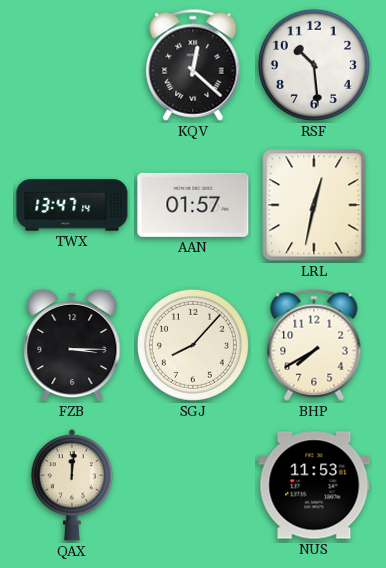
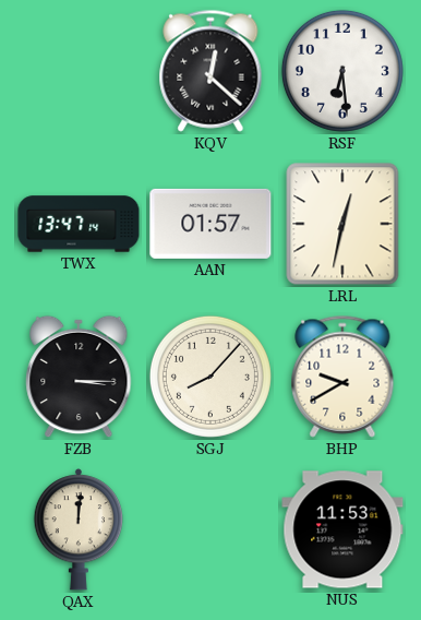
RSF: 10:29 -> 6:29 (342, 71)
BHP: 7:40 -> 9:40 (342, 377)
